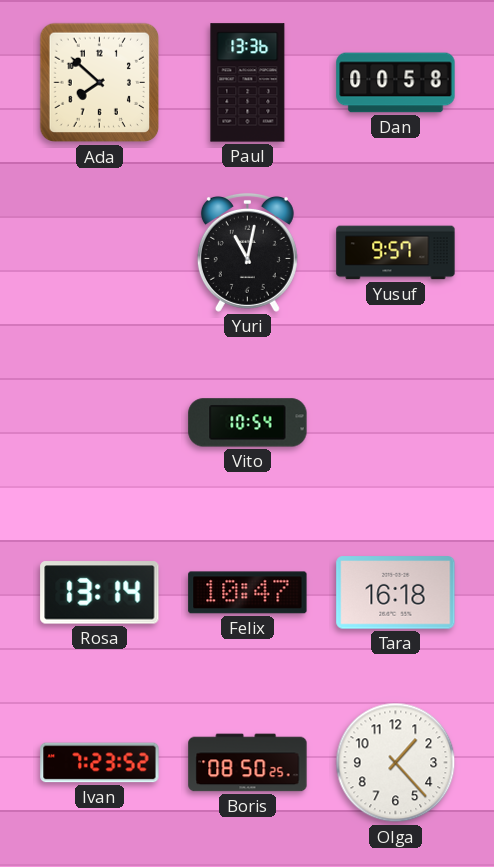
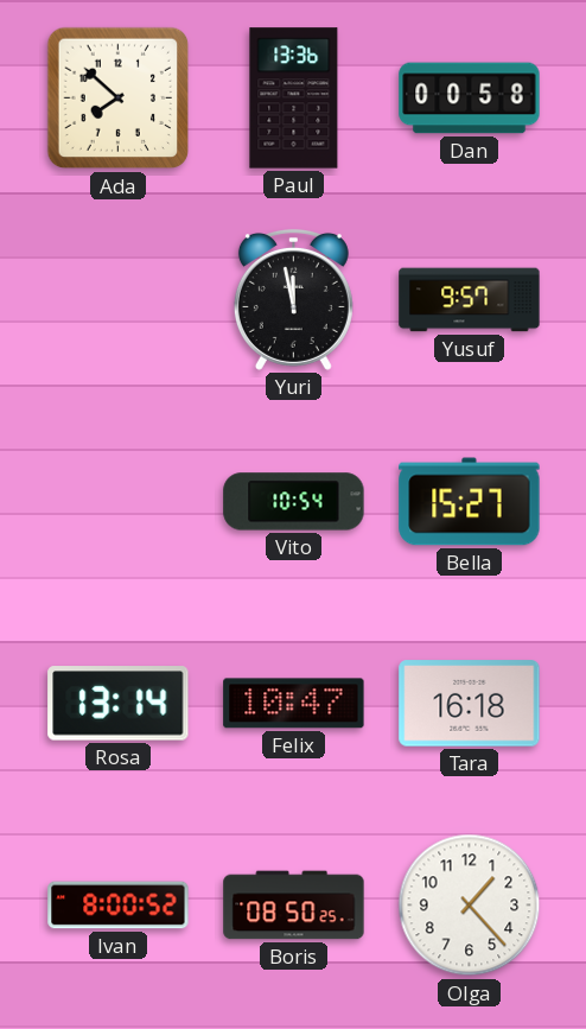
Yuri: 11:02 -> 11:58 (293, 299)
Bella: none -> 15:27 (470, 502)
Ivan: 7:23 -> 8:00 (119, 906)
